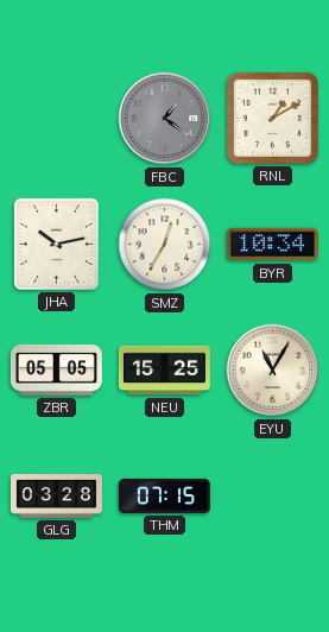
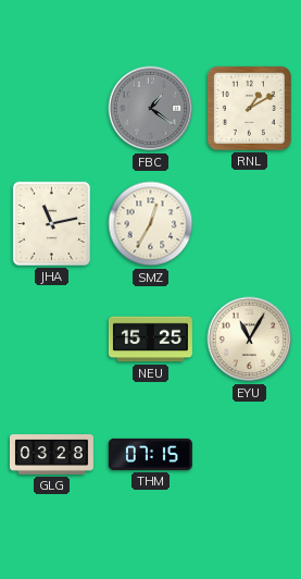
JHA: 10:13 -> 11:13 (51, 223)
BYR: 10:34 -> none (272, 245)
ZBR: 05:05 -> none (56, 369)
